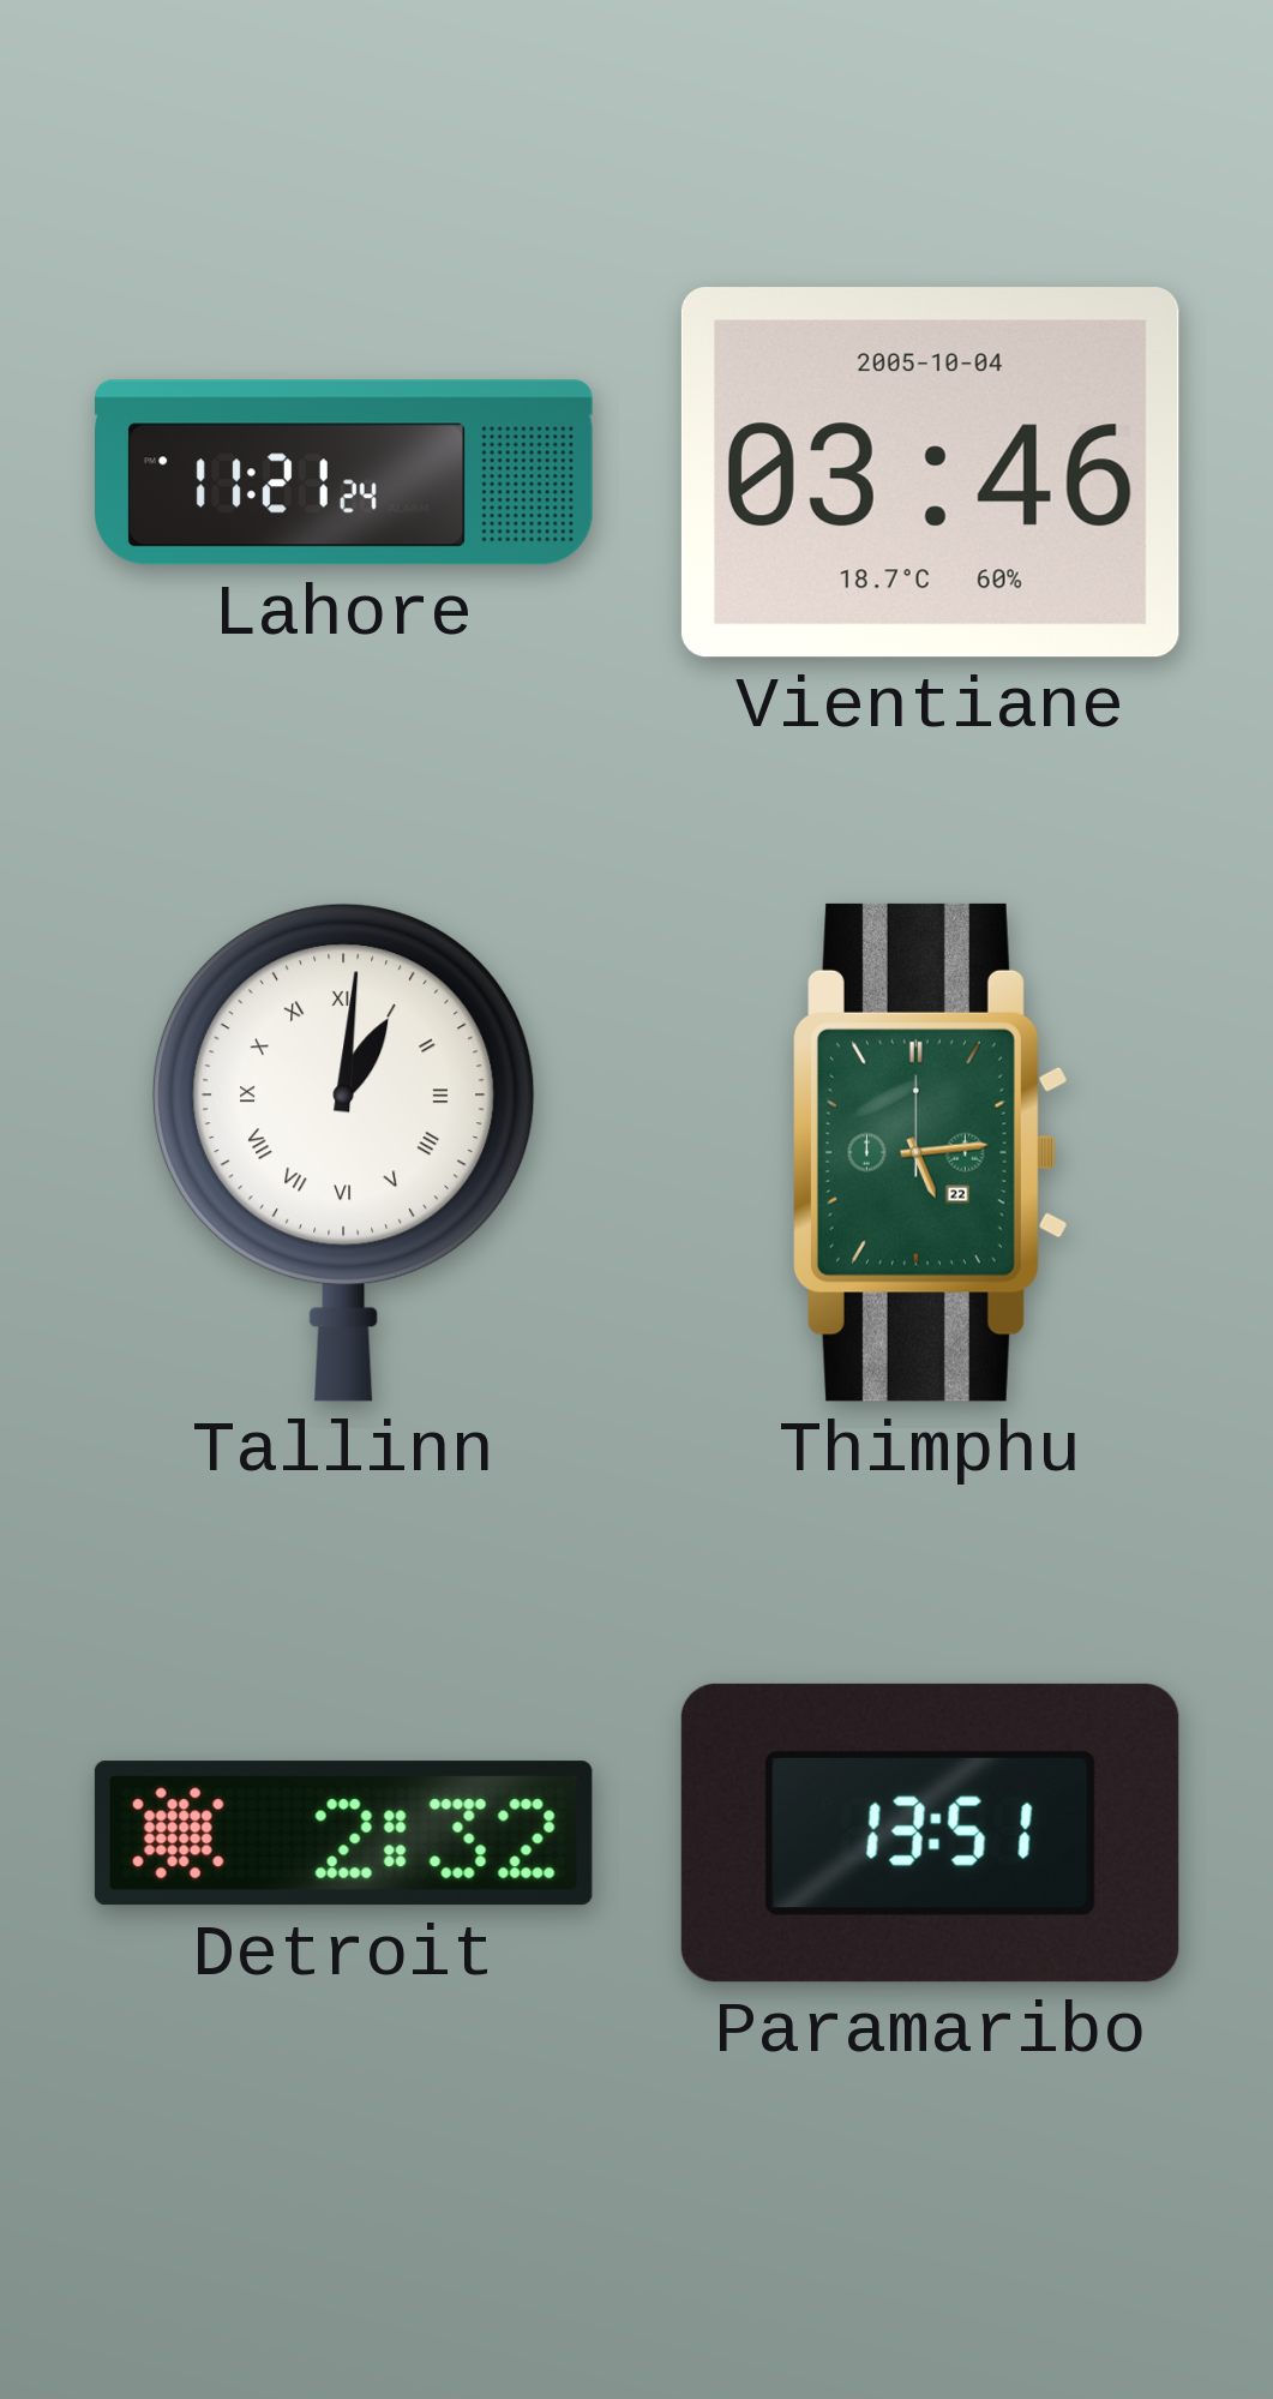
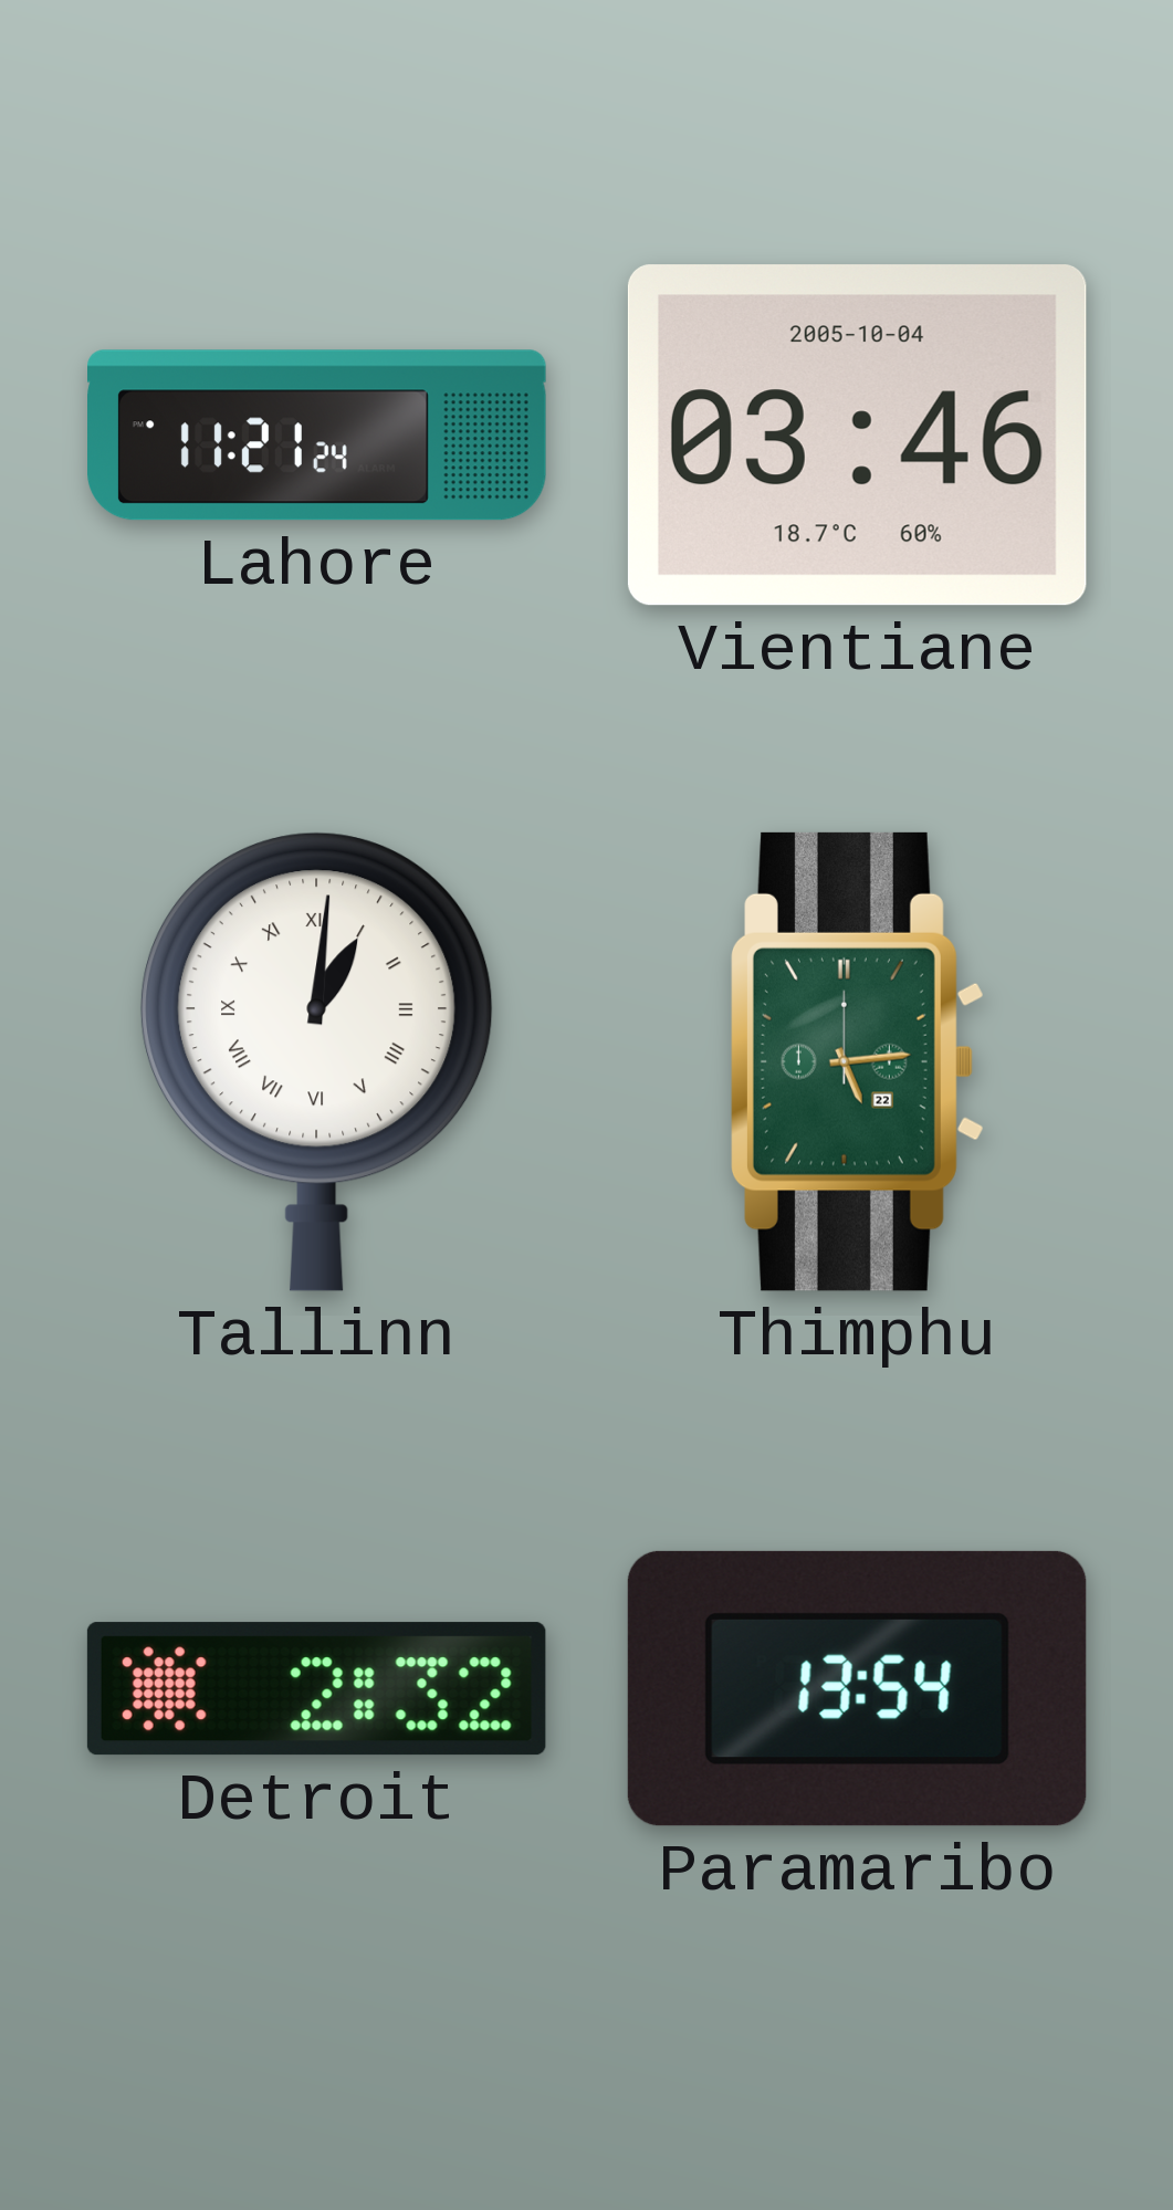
Paramaribo: 13:51 -> 13:54 (857, 1688)
